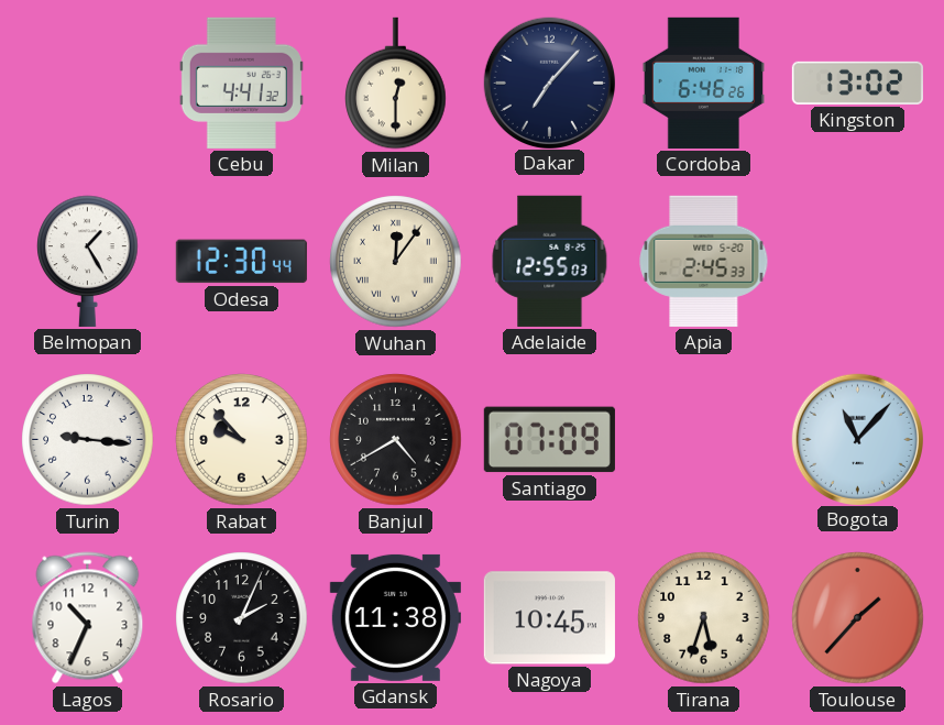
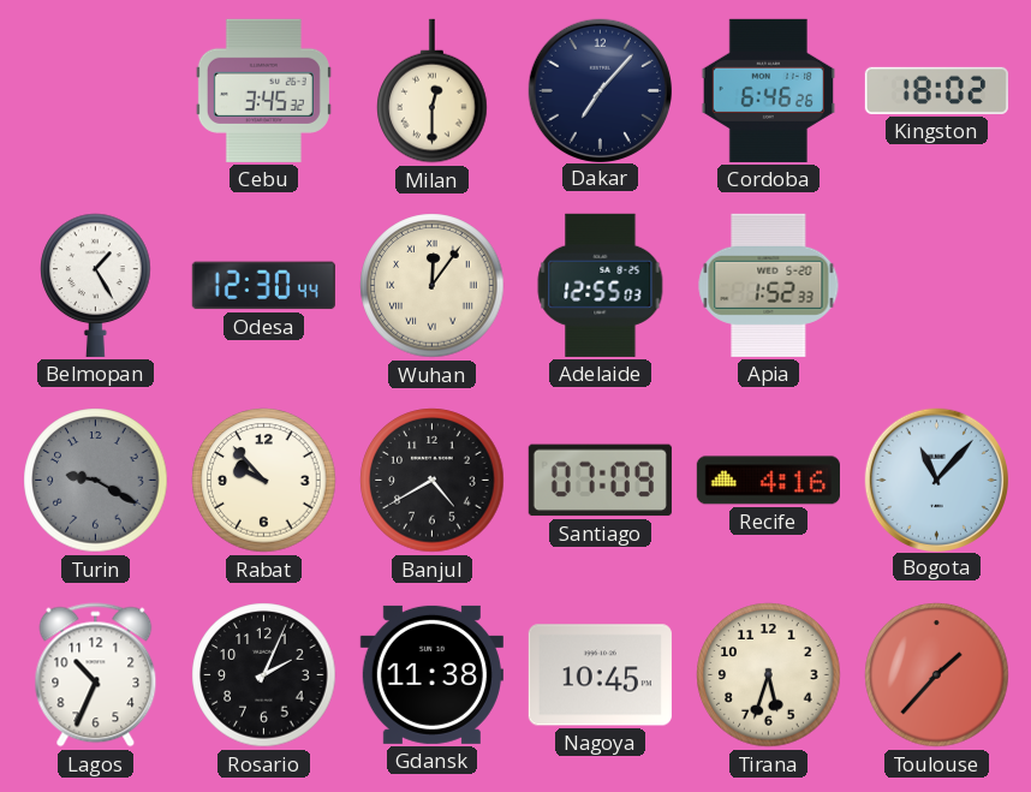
Cebu: 4:41 -> 3:45 (263, 90)
Kingston: 13:02 -> 18:02 (936, 90)
Apia: 2:45 -> 1:52 (769, 285)
Turin: 9:16 -> 9:20 (96, 481)
Turin dial: white -> grey (96, 481)
Recife: none -> 4:16 (768, 481)
